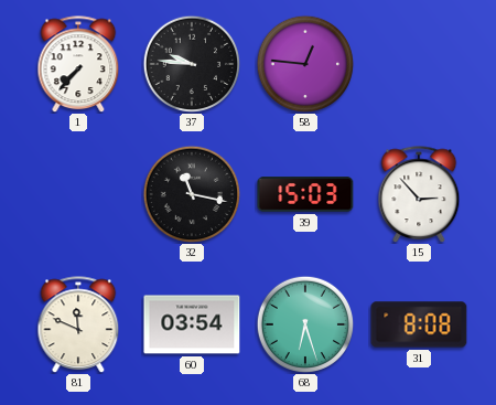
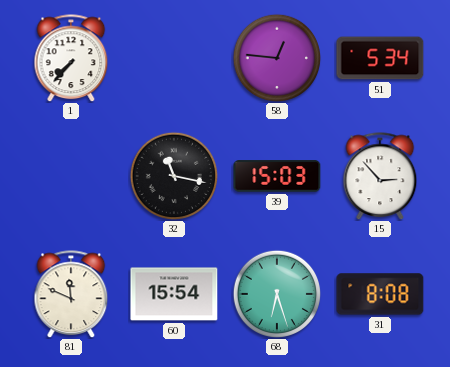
37: 9:46 -> none (192, 64)
51: none -> 5:34 (380, 58)
60: 03:54 -> 15:54 (174, 294)
